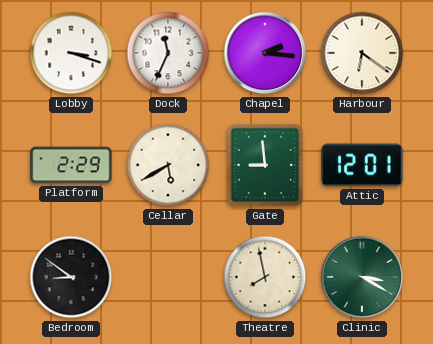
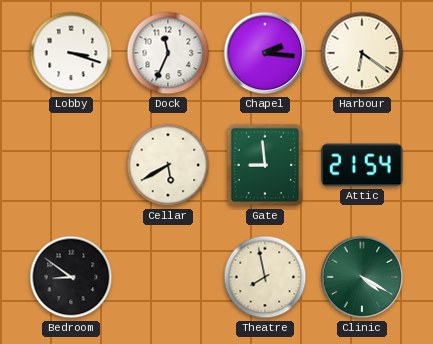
Platform: 2:29 -> none (71, 165)
Attic: 12:01 -> 21:54 (362, 165)
Clinic: 3:20 -> 4:20 (362, 277)
